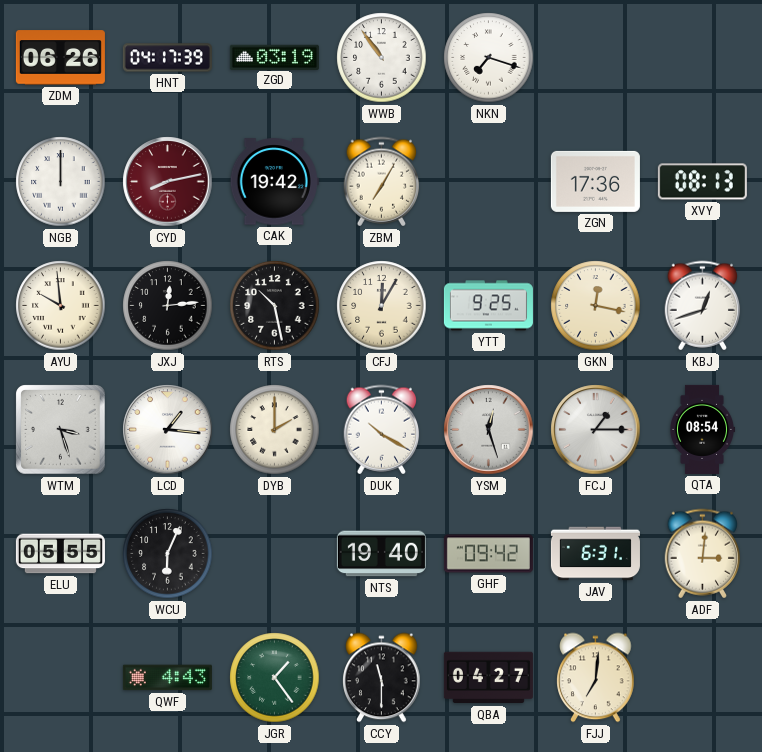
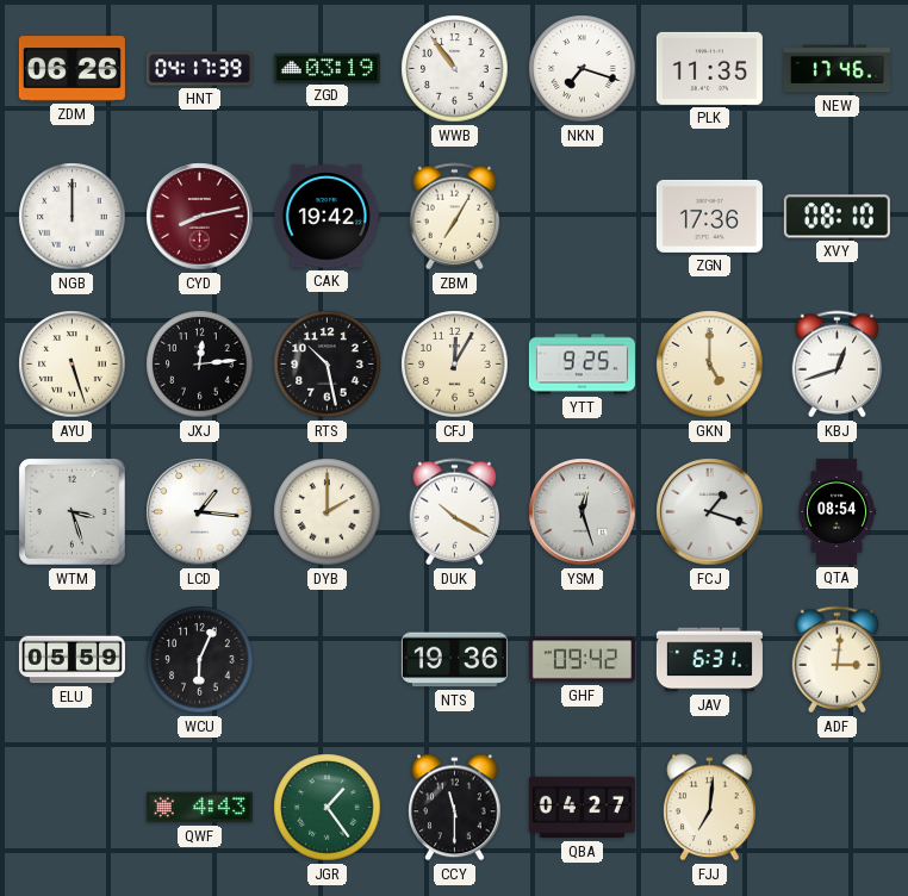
PLK: none -> 11:35 (709, 68)
NEW: none -> 17:46 (837, 69)
XVY: 08:13 -> 08:10 (837, 217)
AYU: 9:59 -> 5:27 (73, 365)
GKN: 12:17 -> 5:00 (710, 365)
FCJ: 1:15 -> 1:18 (710, 512)
ELU: 05:55 -> 05:59 (71, 660)
NTS: 19:40 -> 19:36 (454, 660)
